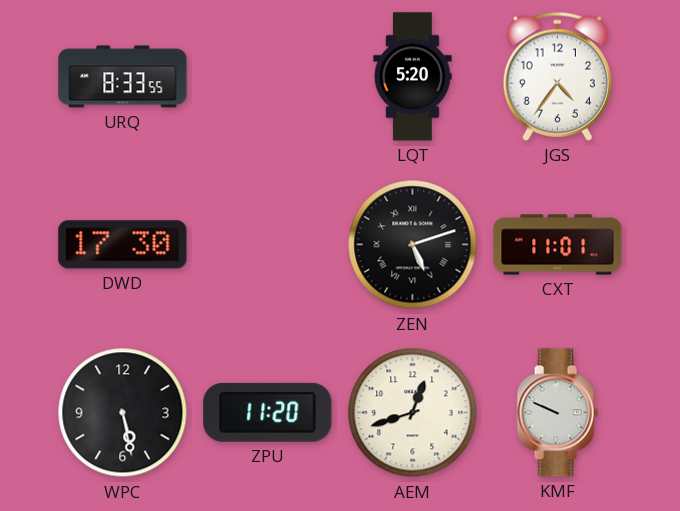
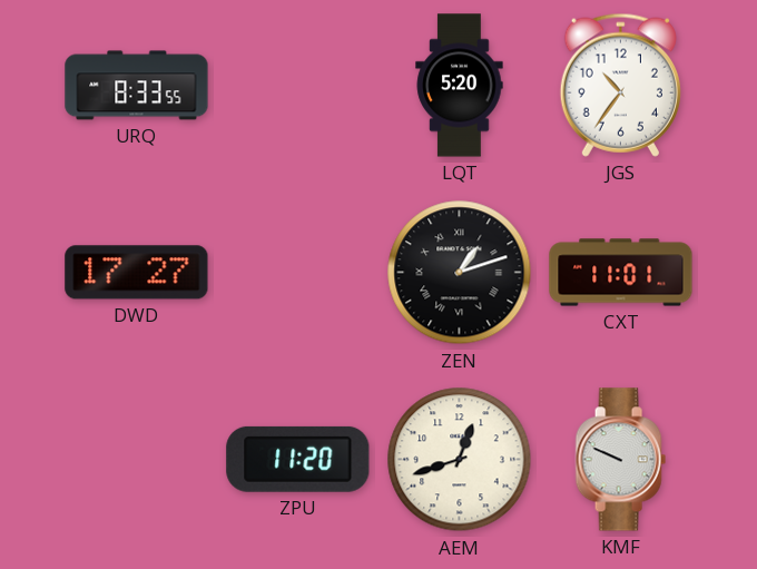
JGS: 4:36 -> 10:36 (620, 85)
DWD: 17:30 -> 17:27 (137, 273)
ZEN: 5:12 -> 1:12 (460, 273)
WPC: 5:28 -> none (123, 413)
